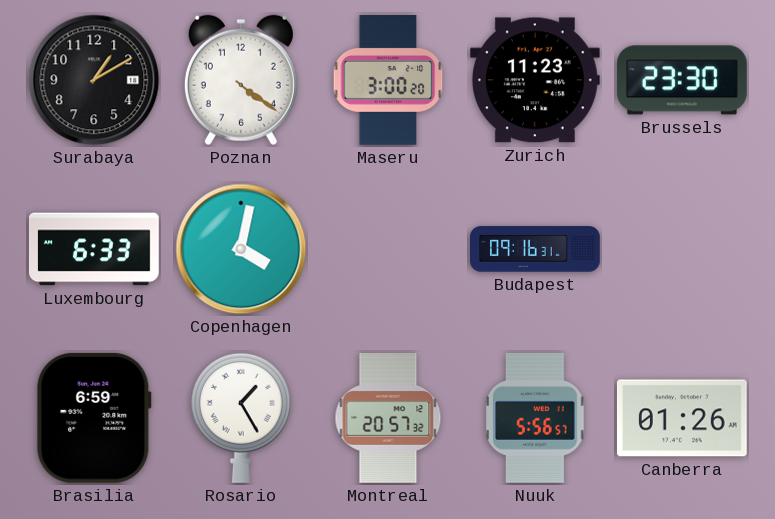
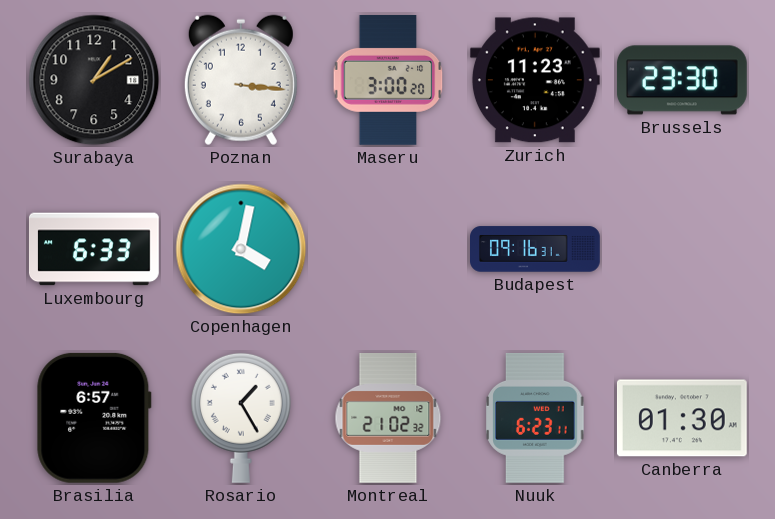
Poznan: 4:21 -> 3:16 (241, 80)
Brasilia: 6:59 -> 6:57 (94, 418)
Montreal: 20:57 -> 21:02 (388, 419)
Nuuk: 5:56 -> 6:23 (535, 418)
Canberra: 01:26 -> 01:30 (682, 418)
